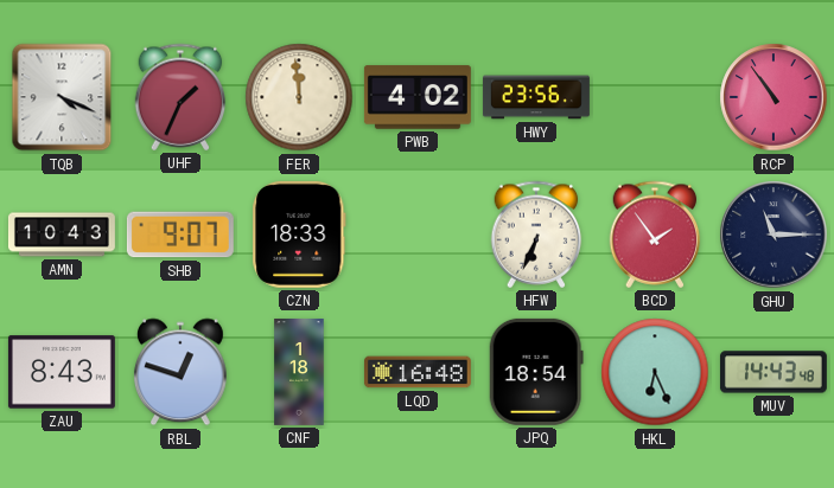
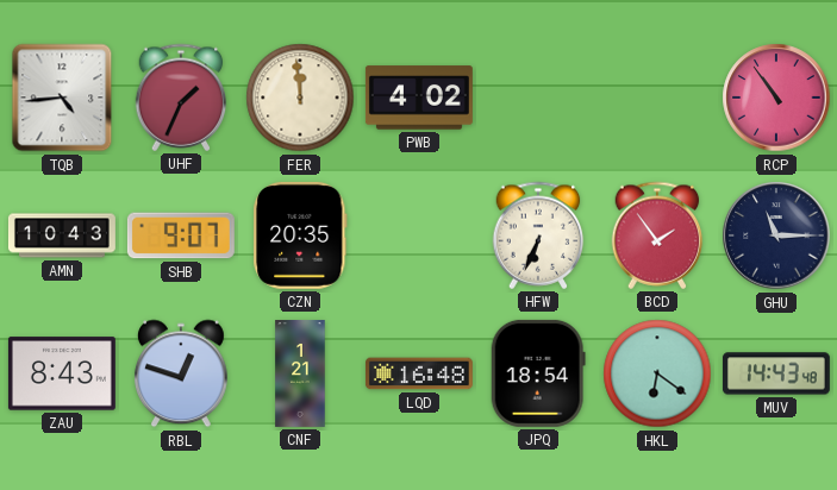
TQB: 4:19 -> 4:44 (62, 98)
HWY: 23:56 -> none (536, 97)
CZN: 18:33 -> 20:35 (300, 235)
CNF: 1:18 -> 1:21 (300, 375)
HKL: 6:26 -> 6:21 (657, 373)
